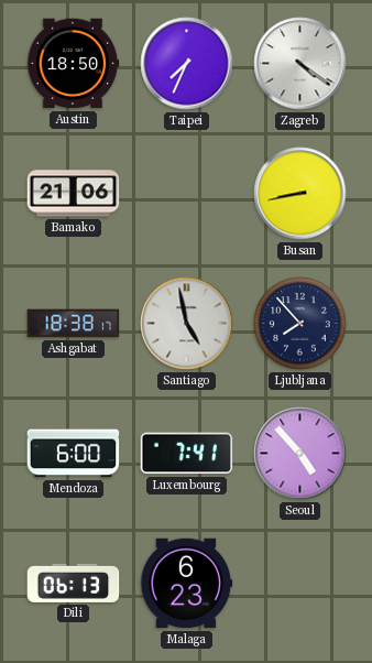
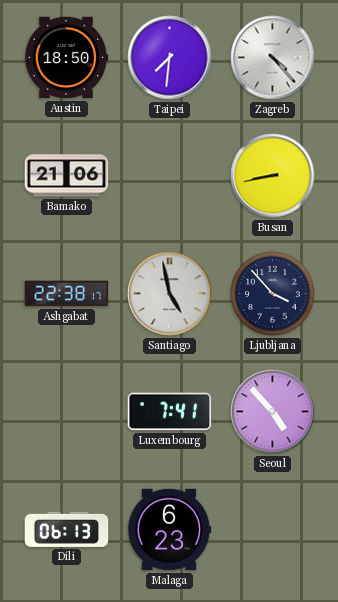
Taipei: 7:34 -> 7:31 (170, 58)
Zagreb: 4:21 -> 4:23 (273, 58)
Ashgabat: 18:38 -> 22:38 (67, 294)
Ljubljana: 7:53 -> 3:53 (273, 294)
Mendoza: 6:00 -> none (74, 454)
